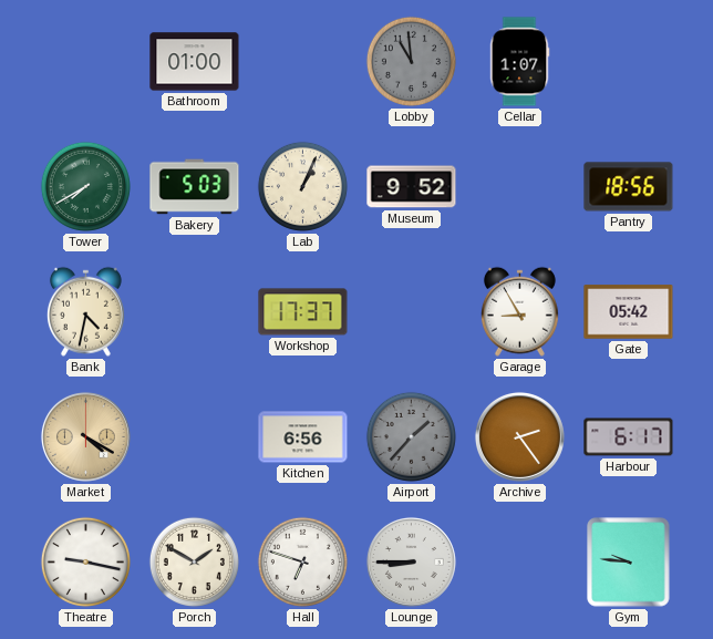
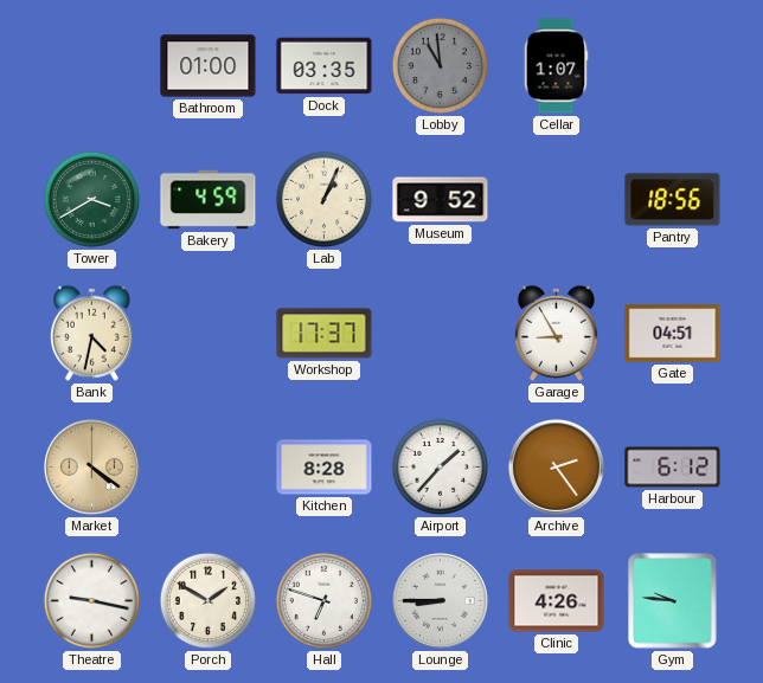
Dock: none -> 03:35 (325, 66)
Tower: 7:40 -> 3:40 (91, 199)
Bakery: 5:03 -> 4:59 (209, 200)
Gate: 05:42 -> 04:51 (673, 334)
Market: 4:20 -> 4:21 (91, 466)
Kitchen: 6:56 -> 8:28 (325, 468)
Airport dial: grey -> white (440, 466)
Harbour: 6:17 -> 6:12 (673, 468)
Clinic: none -> 4:26 (557, 601)
